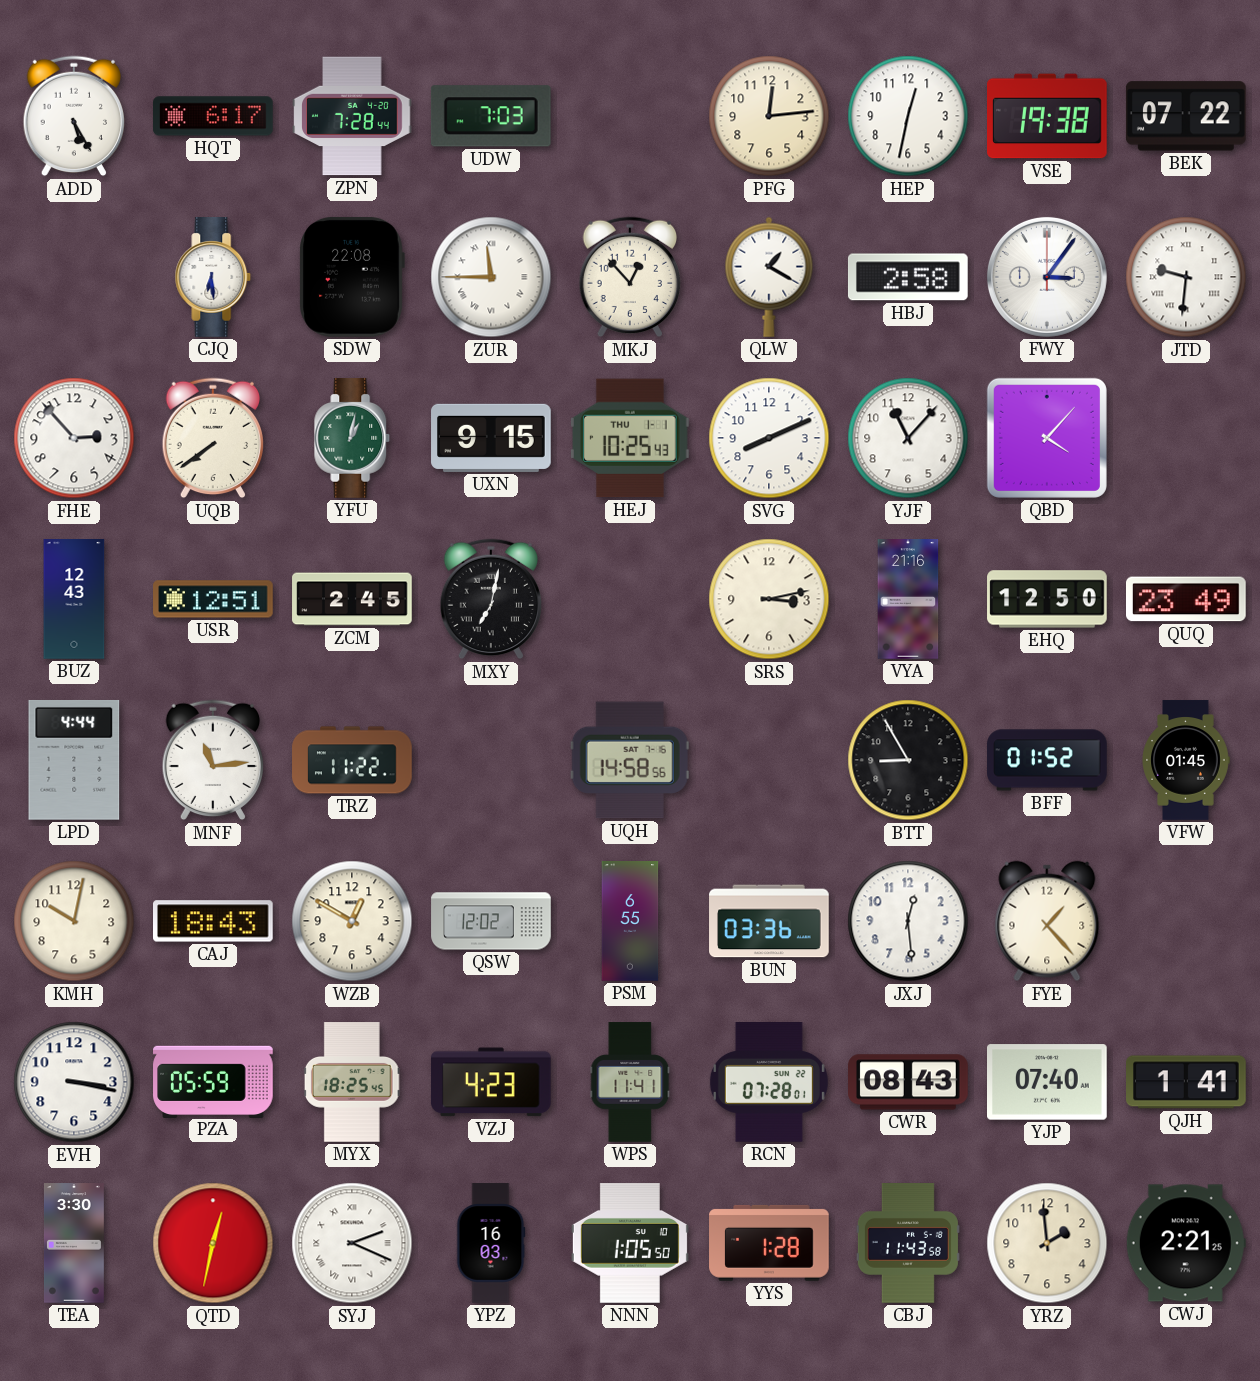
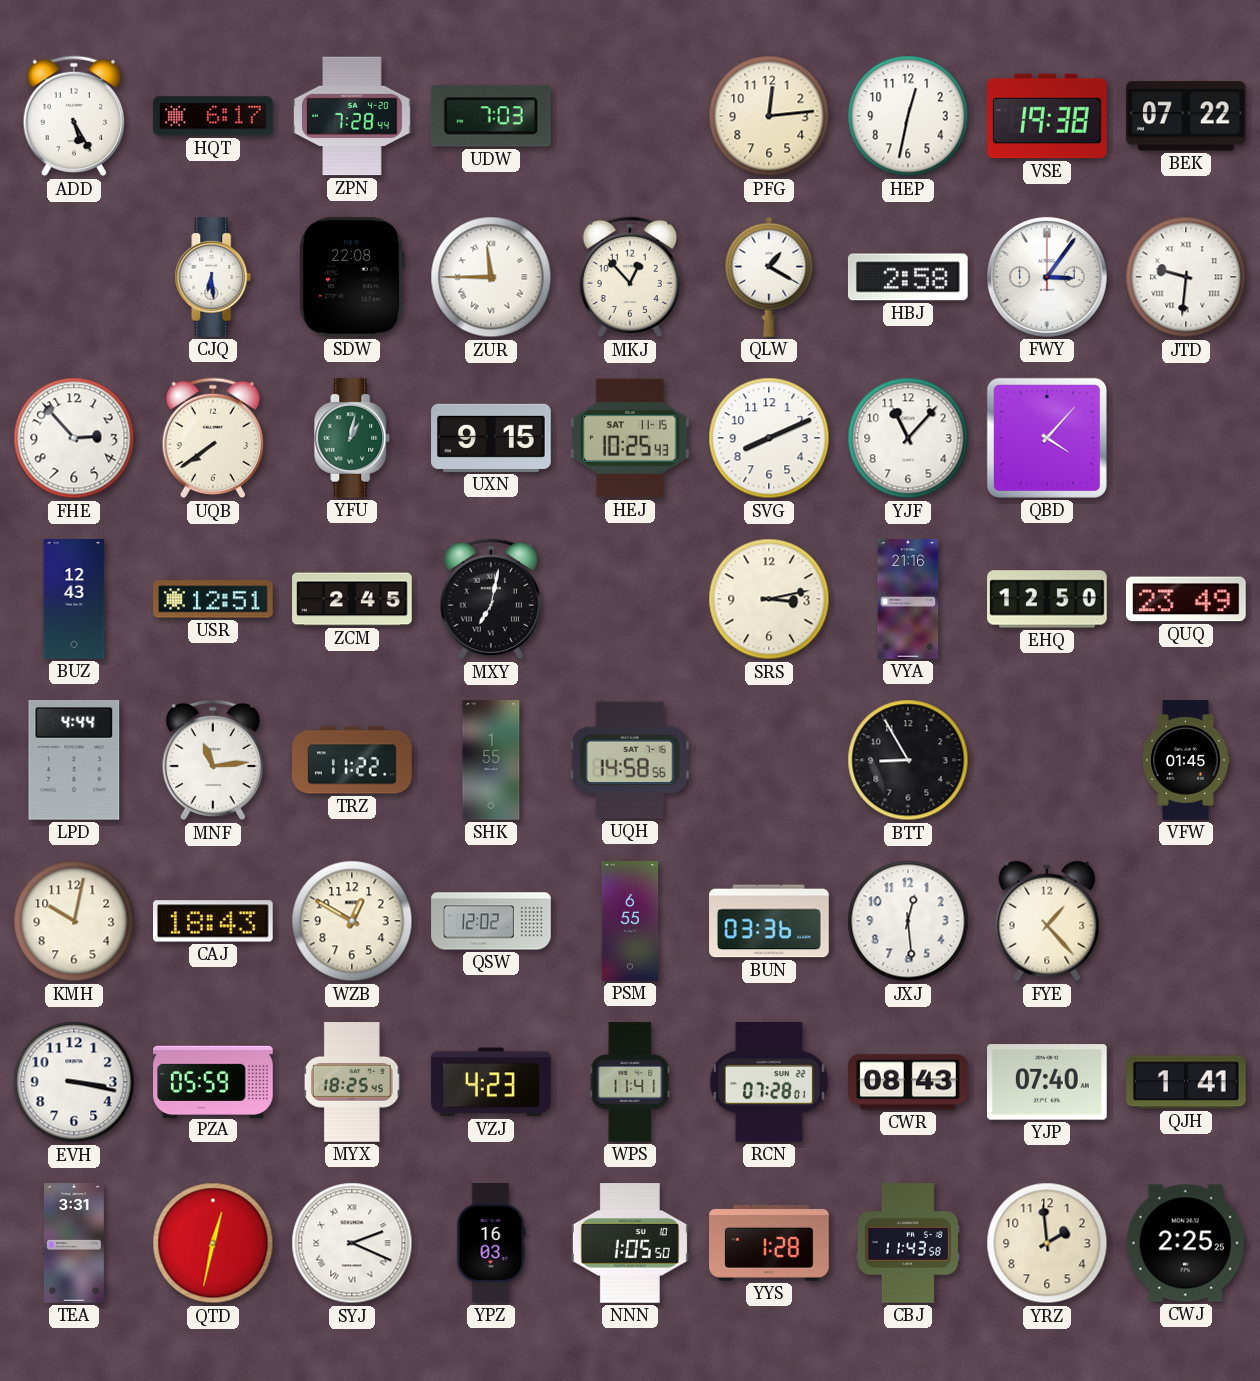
HEJ date: THU 1-1 -> SAT 11-15 (630, 438)
SHK: none -> 1:55 (491, 760)
BFF: 01:52 -> none (1047, 760)
TEA: 3:30 -> 3:31 (74, 1243)
CWJ: 2:21 -> 2:25 (1186, 1243)
